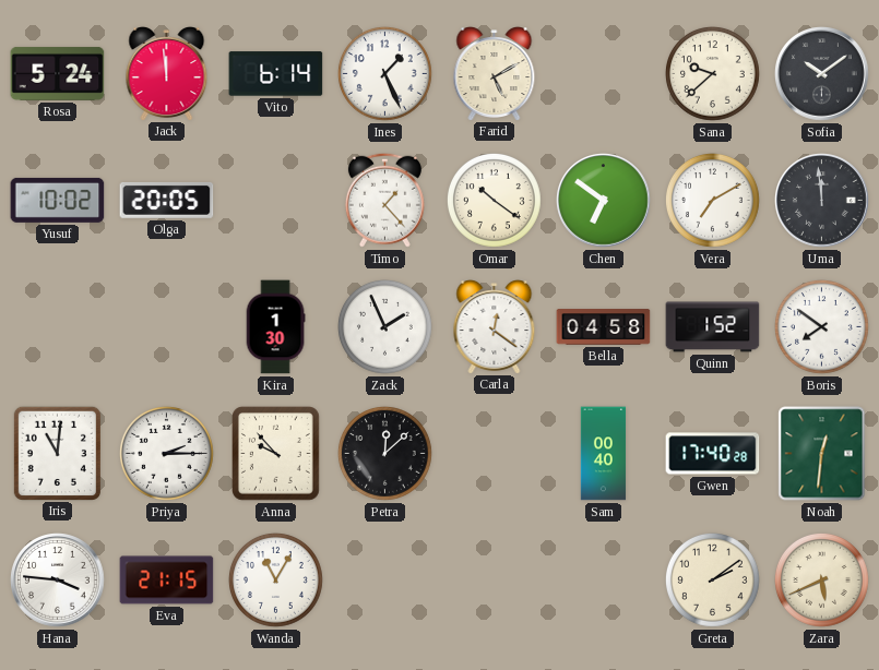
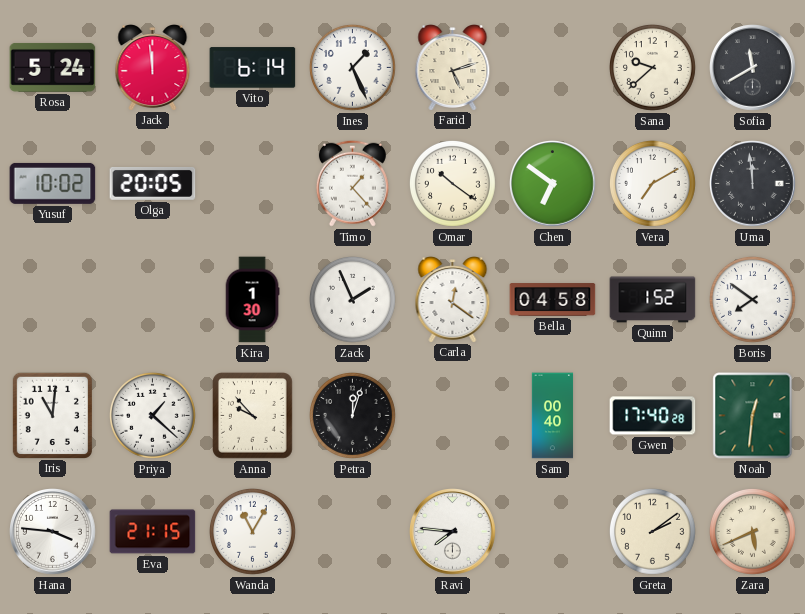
Farid: 5:10 -> 5:12 (453, 68)
Sofia: 10:09 -> 11:40 (753, 68)
Priya: 2:15 -> 1:22 (153, 416)
Petra: 12:08 -> 12:03 (353, 416)
Ravi: none -> 7:46 (453, 532)
